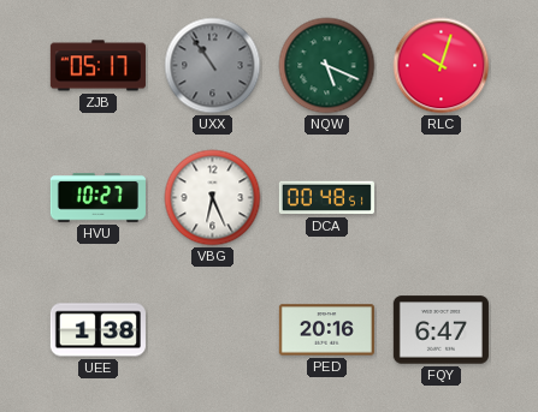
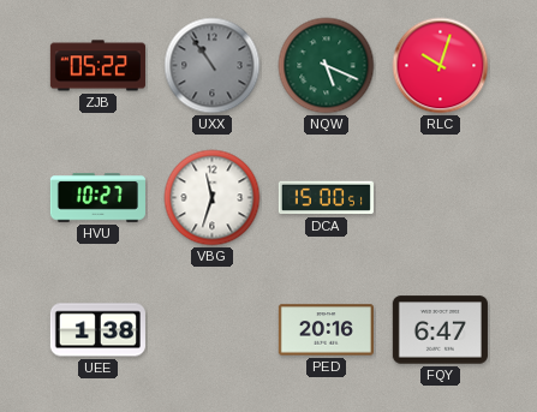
ZJB: 05:17 -> 05:22 (97, 66)
VBG: 6:26 -> 11:33 (213, 198)
DCA: 00:48 -> 15:00 (326, 198)
